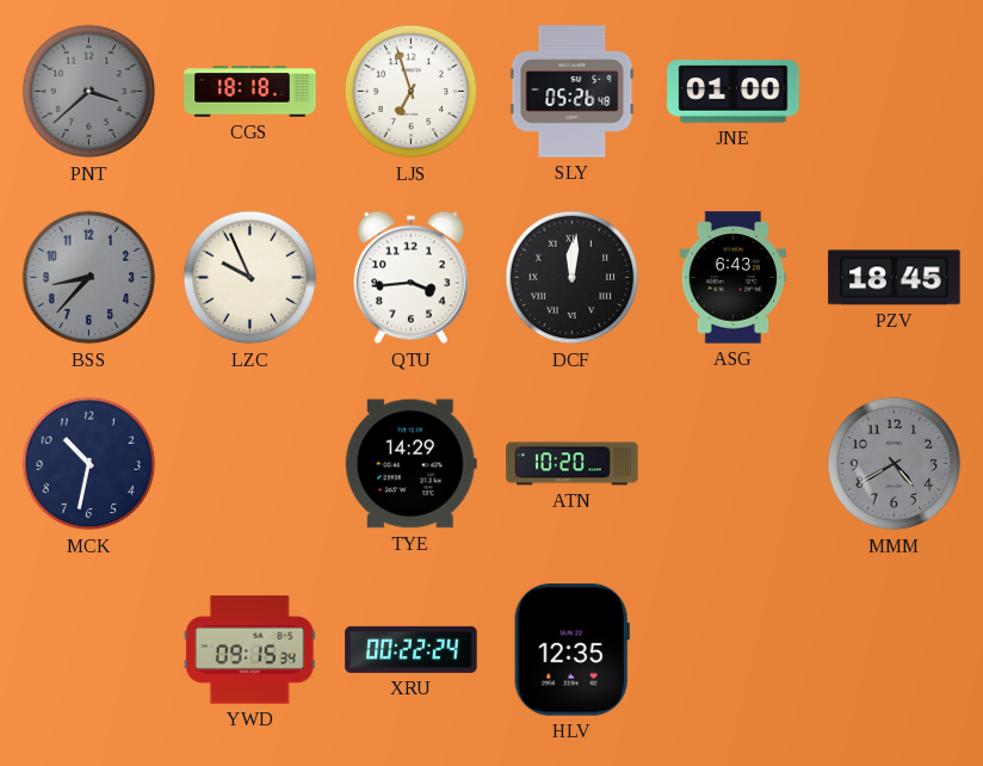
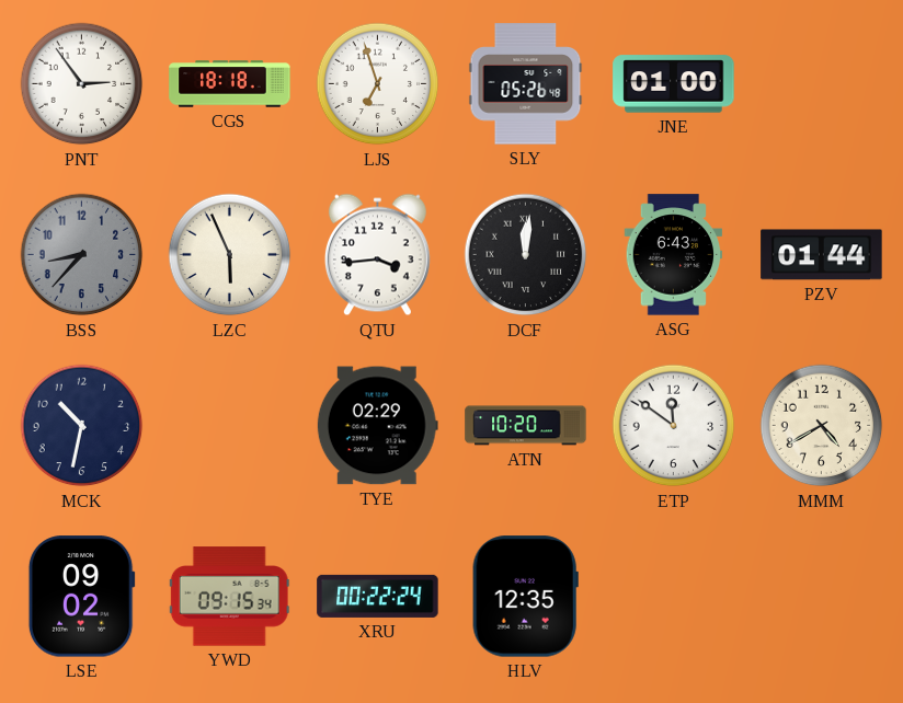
PNT: 3:38 -> 2:54 (82, 84)
PNT dial: grey -> white (82, 84)
LZC: 9:56 -> 5:56 (230, 255)
PZV: 18:45 -> 01:44 (822, 255)
TYE: 14:29 -> 02:29 (377, 426)
ETP: none -> 11:51 (674, 426)
MMM dial: grey -> cream (822, 426)
LSE: none -> 09:02 (81, 597)
